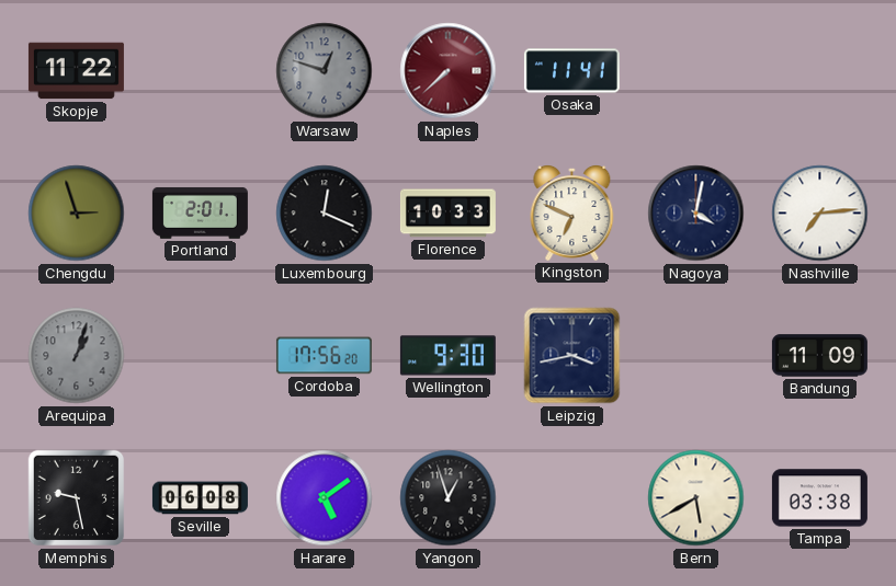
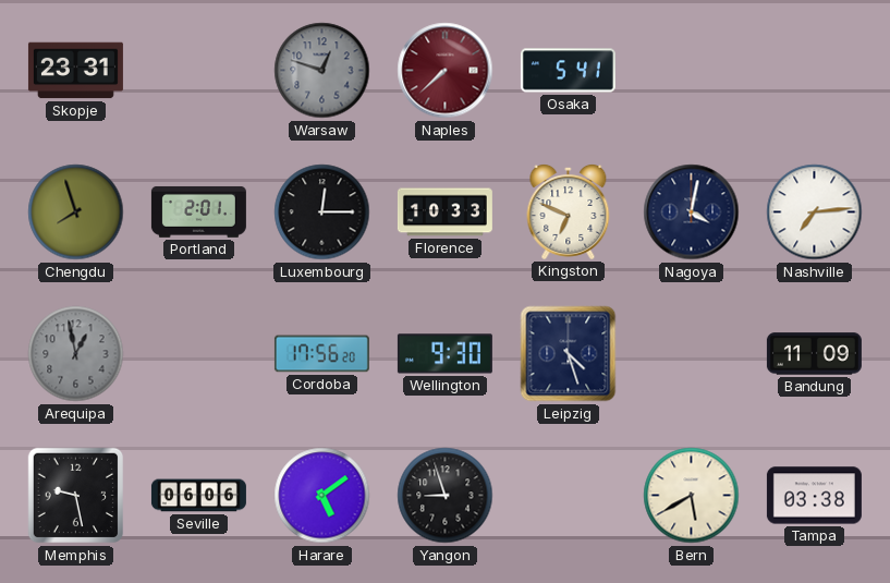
Skopje: 11:22 -> 23:31 (75, 71)
Osaka: 11:41 -> 5:41 (568, 71)
Chengdu: 2:57 -> 7:57 (76, 212)
Luxembourg: 12:19 -> 12:15 (322, 212)
Arequipa: 1:03 -> 12:58 (76, 354)
Leipzig: 3:43 -> 4:27 (569, 354)
Seville: 06:08 -> 06:06 (198, 496)
Yangon: 12:57 -> 8:57 (446, 496)
